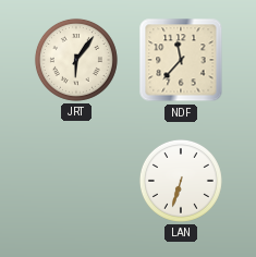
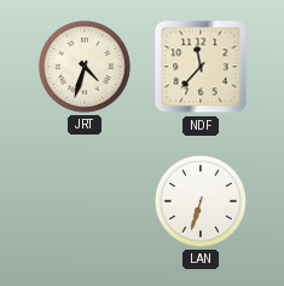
JRT: 6:06 -> 4:33 (85, 67)
